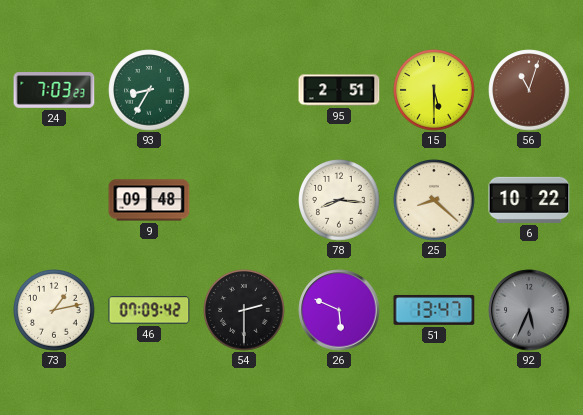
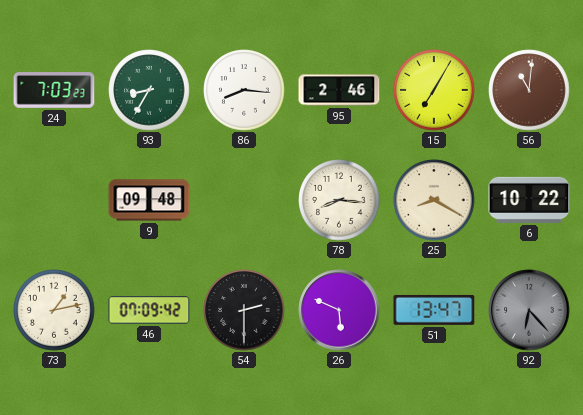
86: none -> 8:16 (244, 90)
95: 2:51 -> 2:46 (339, 90)
15: 5:30 -> 7:05 (434, 90)
56: 11:03 -> 11:01 (529, 90)
25: 8:22 -> 8:20 (434, 200)
92: 5:34 -> 6:23 (529, 310)
